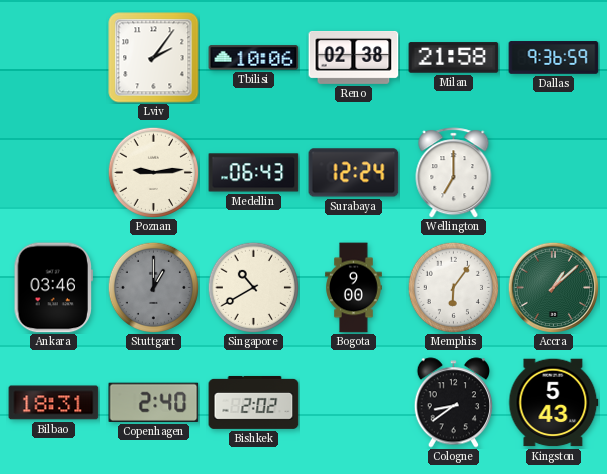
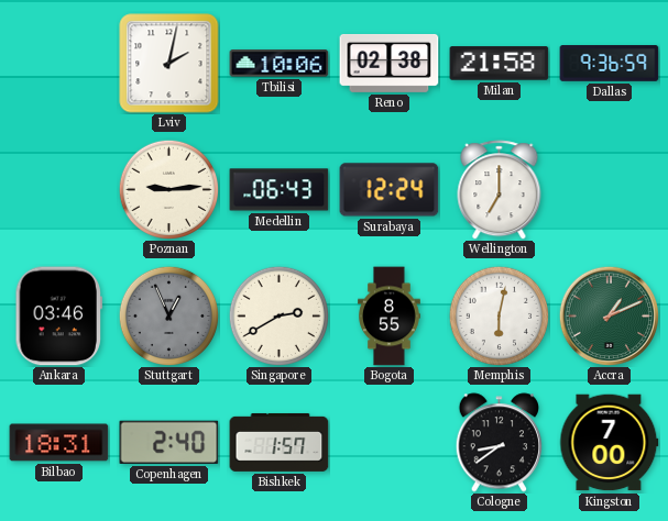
Lviv: 2:06 -> 2:02 (169, 64)
Stuttgart: 1:00 -> 12:56 (168, 315)
Singapore: 10:40 -> 2:40 (278, 315)
Bogota: 9:00 -> 8:55 (390, 317)
Memphis: 6:06 -> 6:02 (499, 315)
Accra: 1:08 -> 1:11 (609, 315)
Bishkek: 2:02 -> 1:57 (280, 442)
Kingston: 5:43 -> 7:00 (610, 443)
